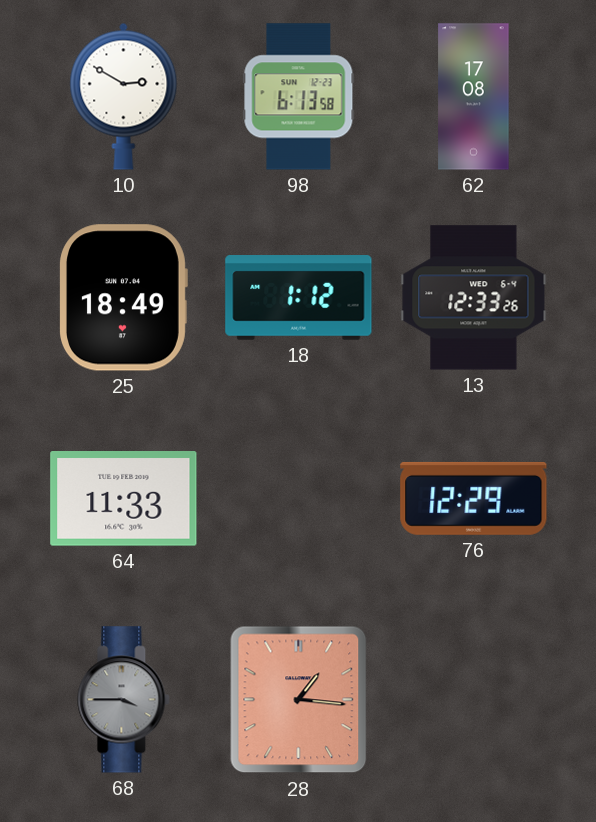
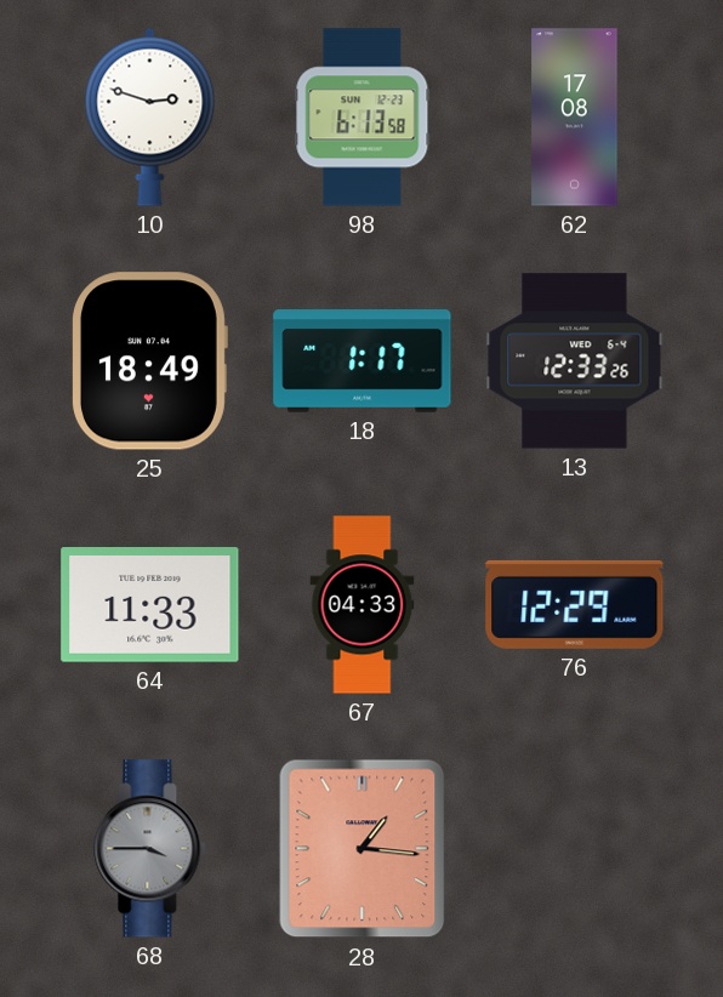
10: 2:50 -> 2:48 (150, 116)
18: 1:12 -> 1:17 (363, 361)
67: none -> 04:33 (363, 605)
